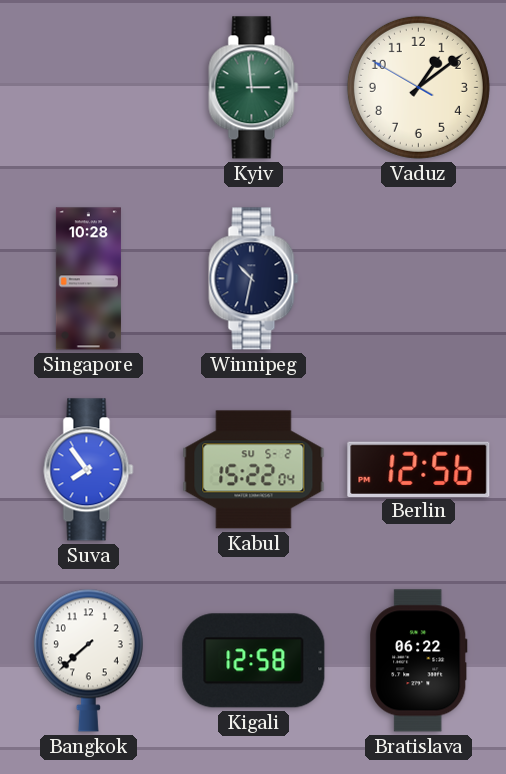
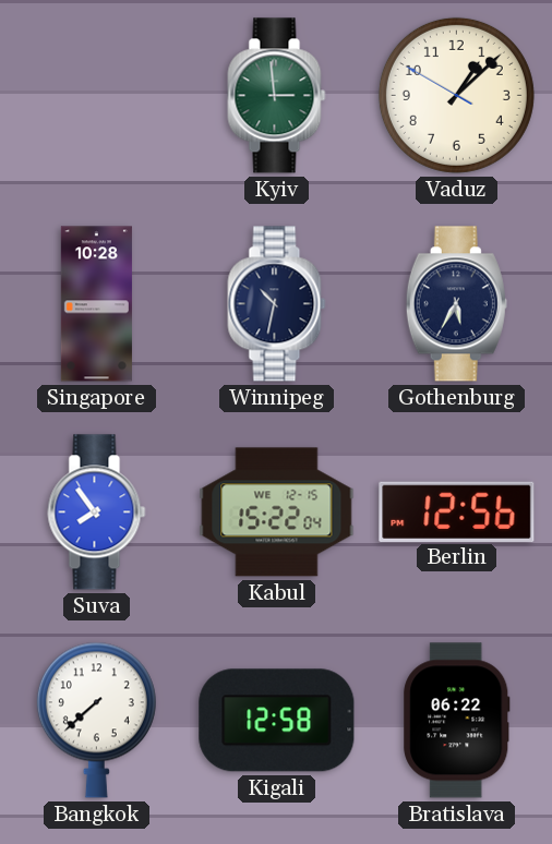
Vaduz: 1:08 -> 1:07 (456, 95)
Gothenburg: none -> 5:35 (456, 304)
Kabul date: SU 5-2 -> WE 12-15 (277, 513)
